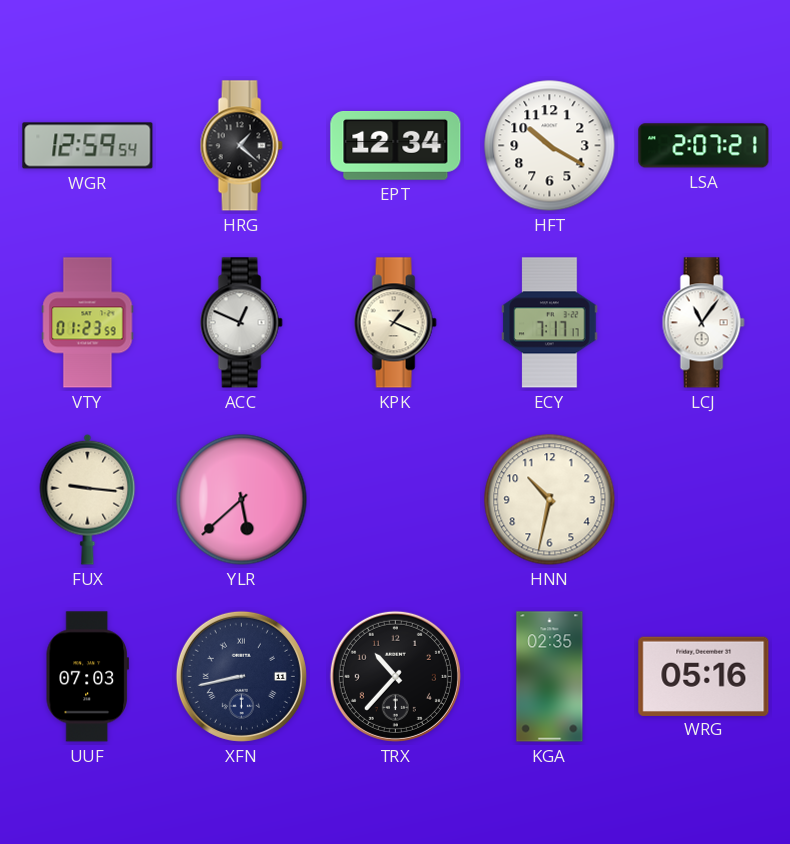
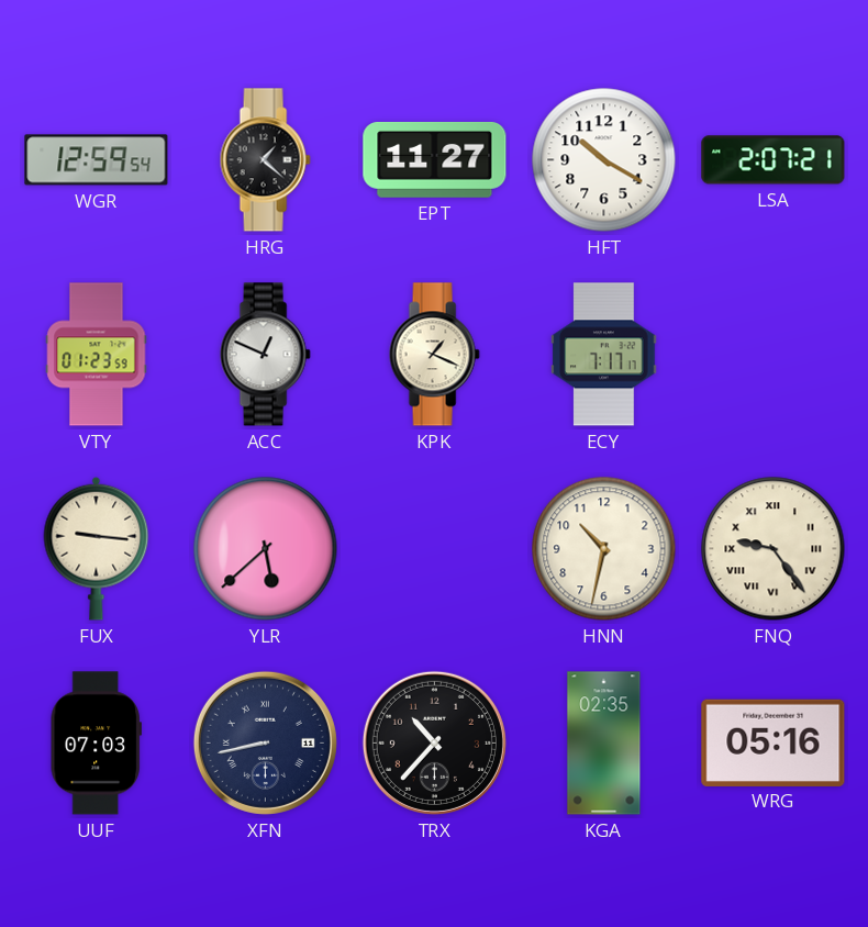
EPT: 12:34 -> 11:27 (435, 159)
LCJ: 11:06 -> none (703, 323)
FNQ: none -> 9:24 (774, 549)
